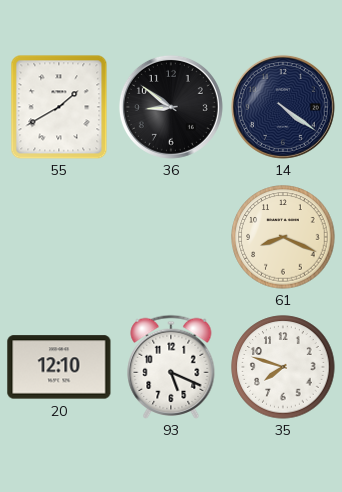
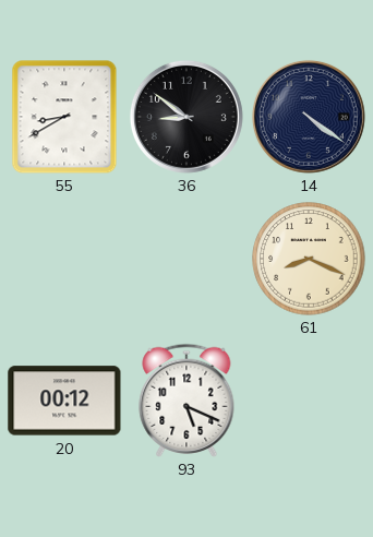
55: 1:40 -> 8:40 (64, 117)
20: 12:10 -> 00:12 (64, 401)
35: 7:48 -> none (283, 367)
